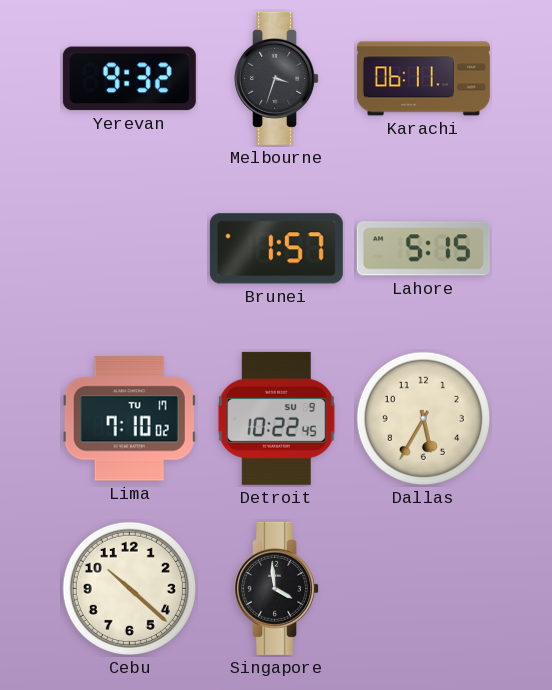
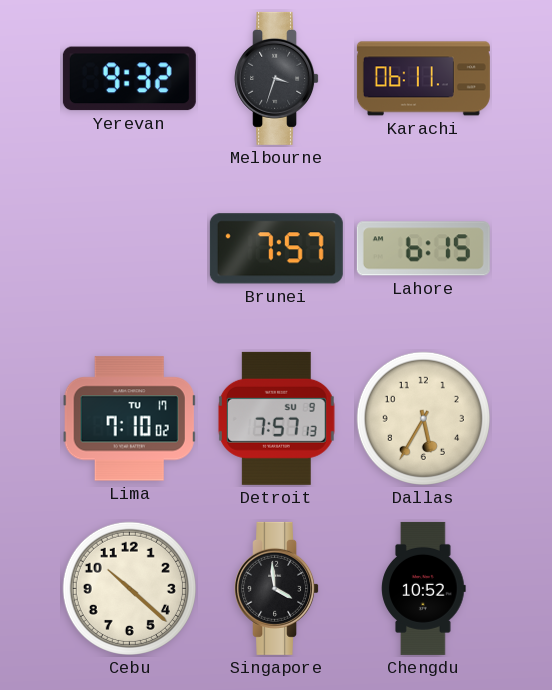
Brunei: 1:57 -> 7:57 (276, 249)
Lahore: 5:15 -> 6:15 (423, 249)
Detroit: 10:22 -> 7:57 (276, 418)
Chengdu: none -> 10:52 (424, 588)
